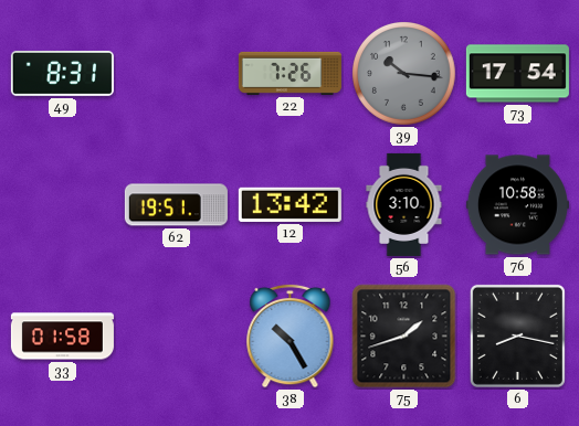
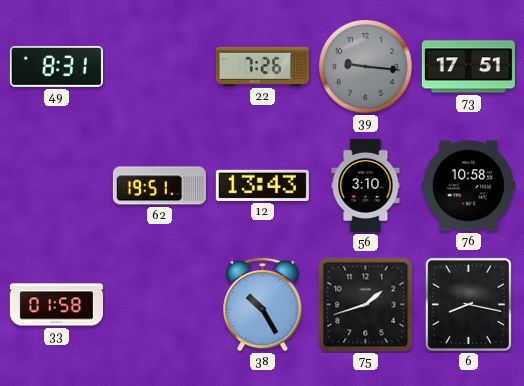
39: 10:16 -> 9:16 (366, 67)
73: 17:54 -> 17:51 (468, 67)
12: 13:42 -> 13:43 (262, 185)
